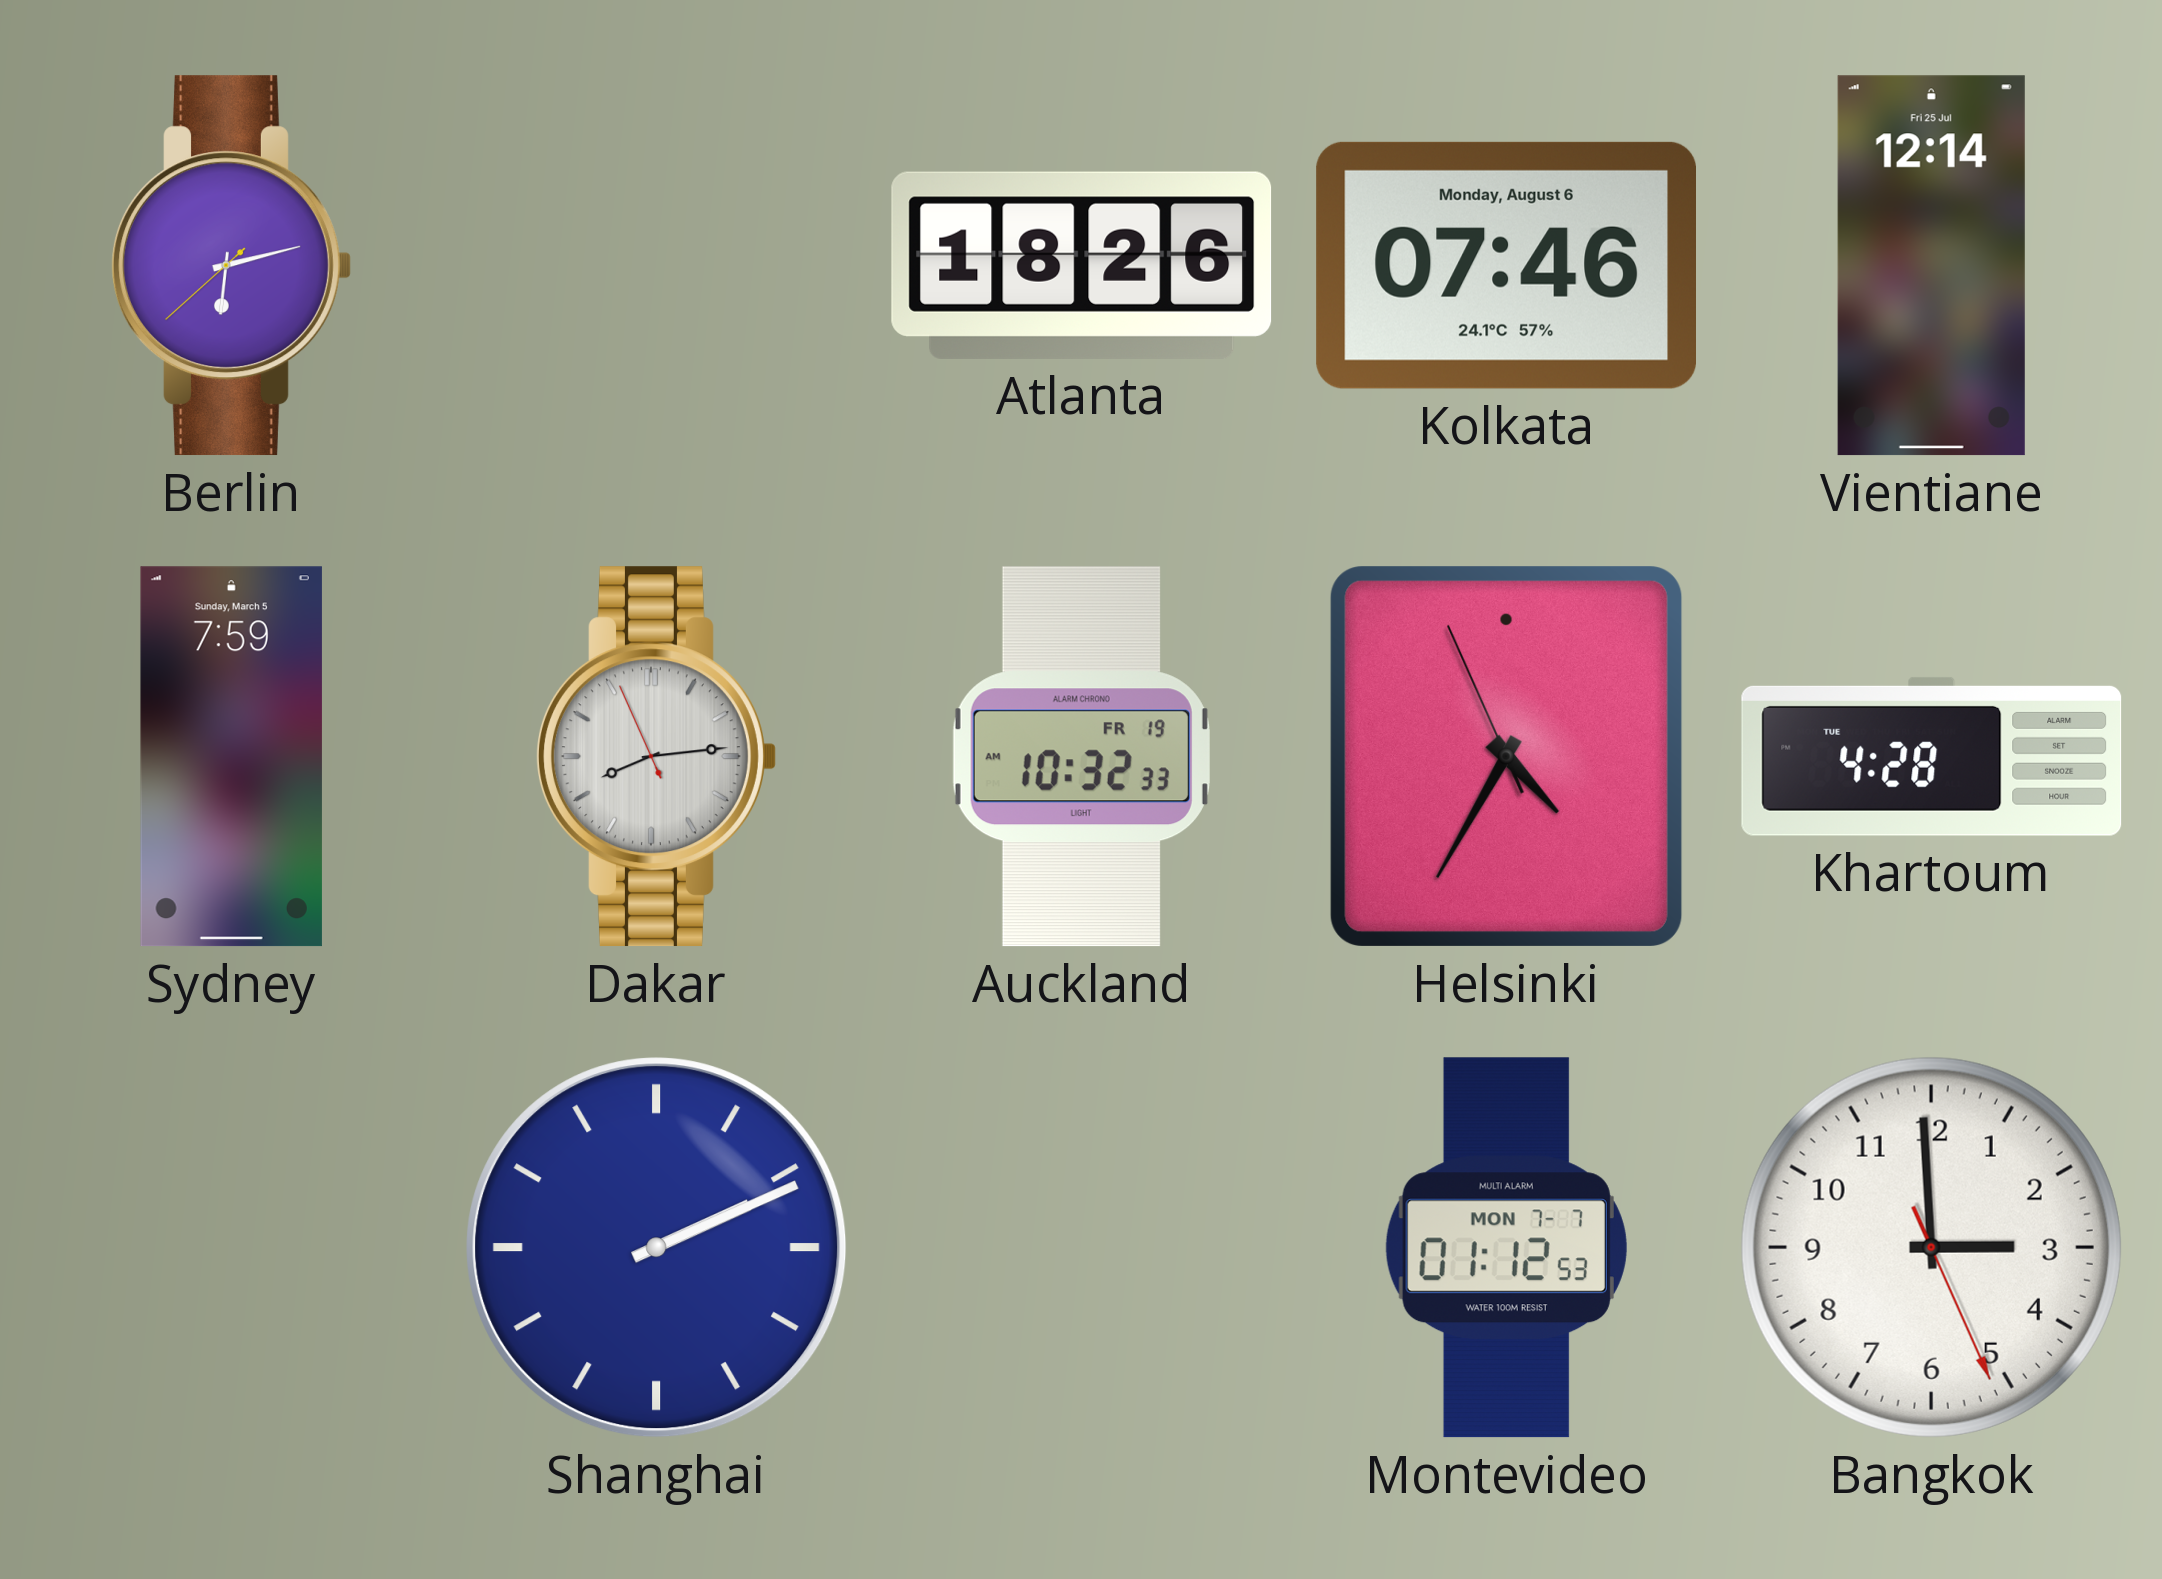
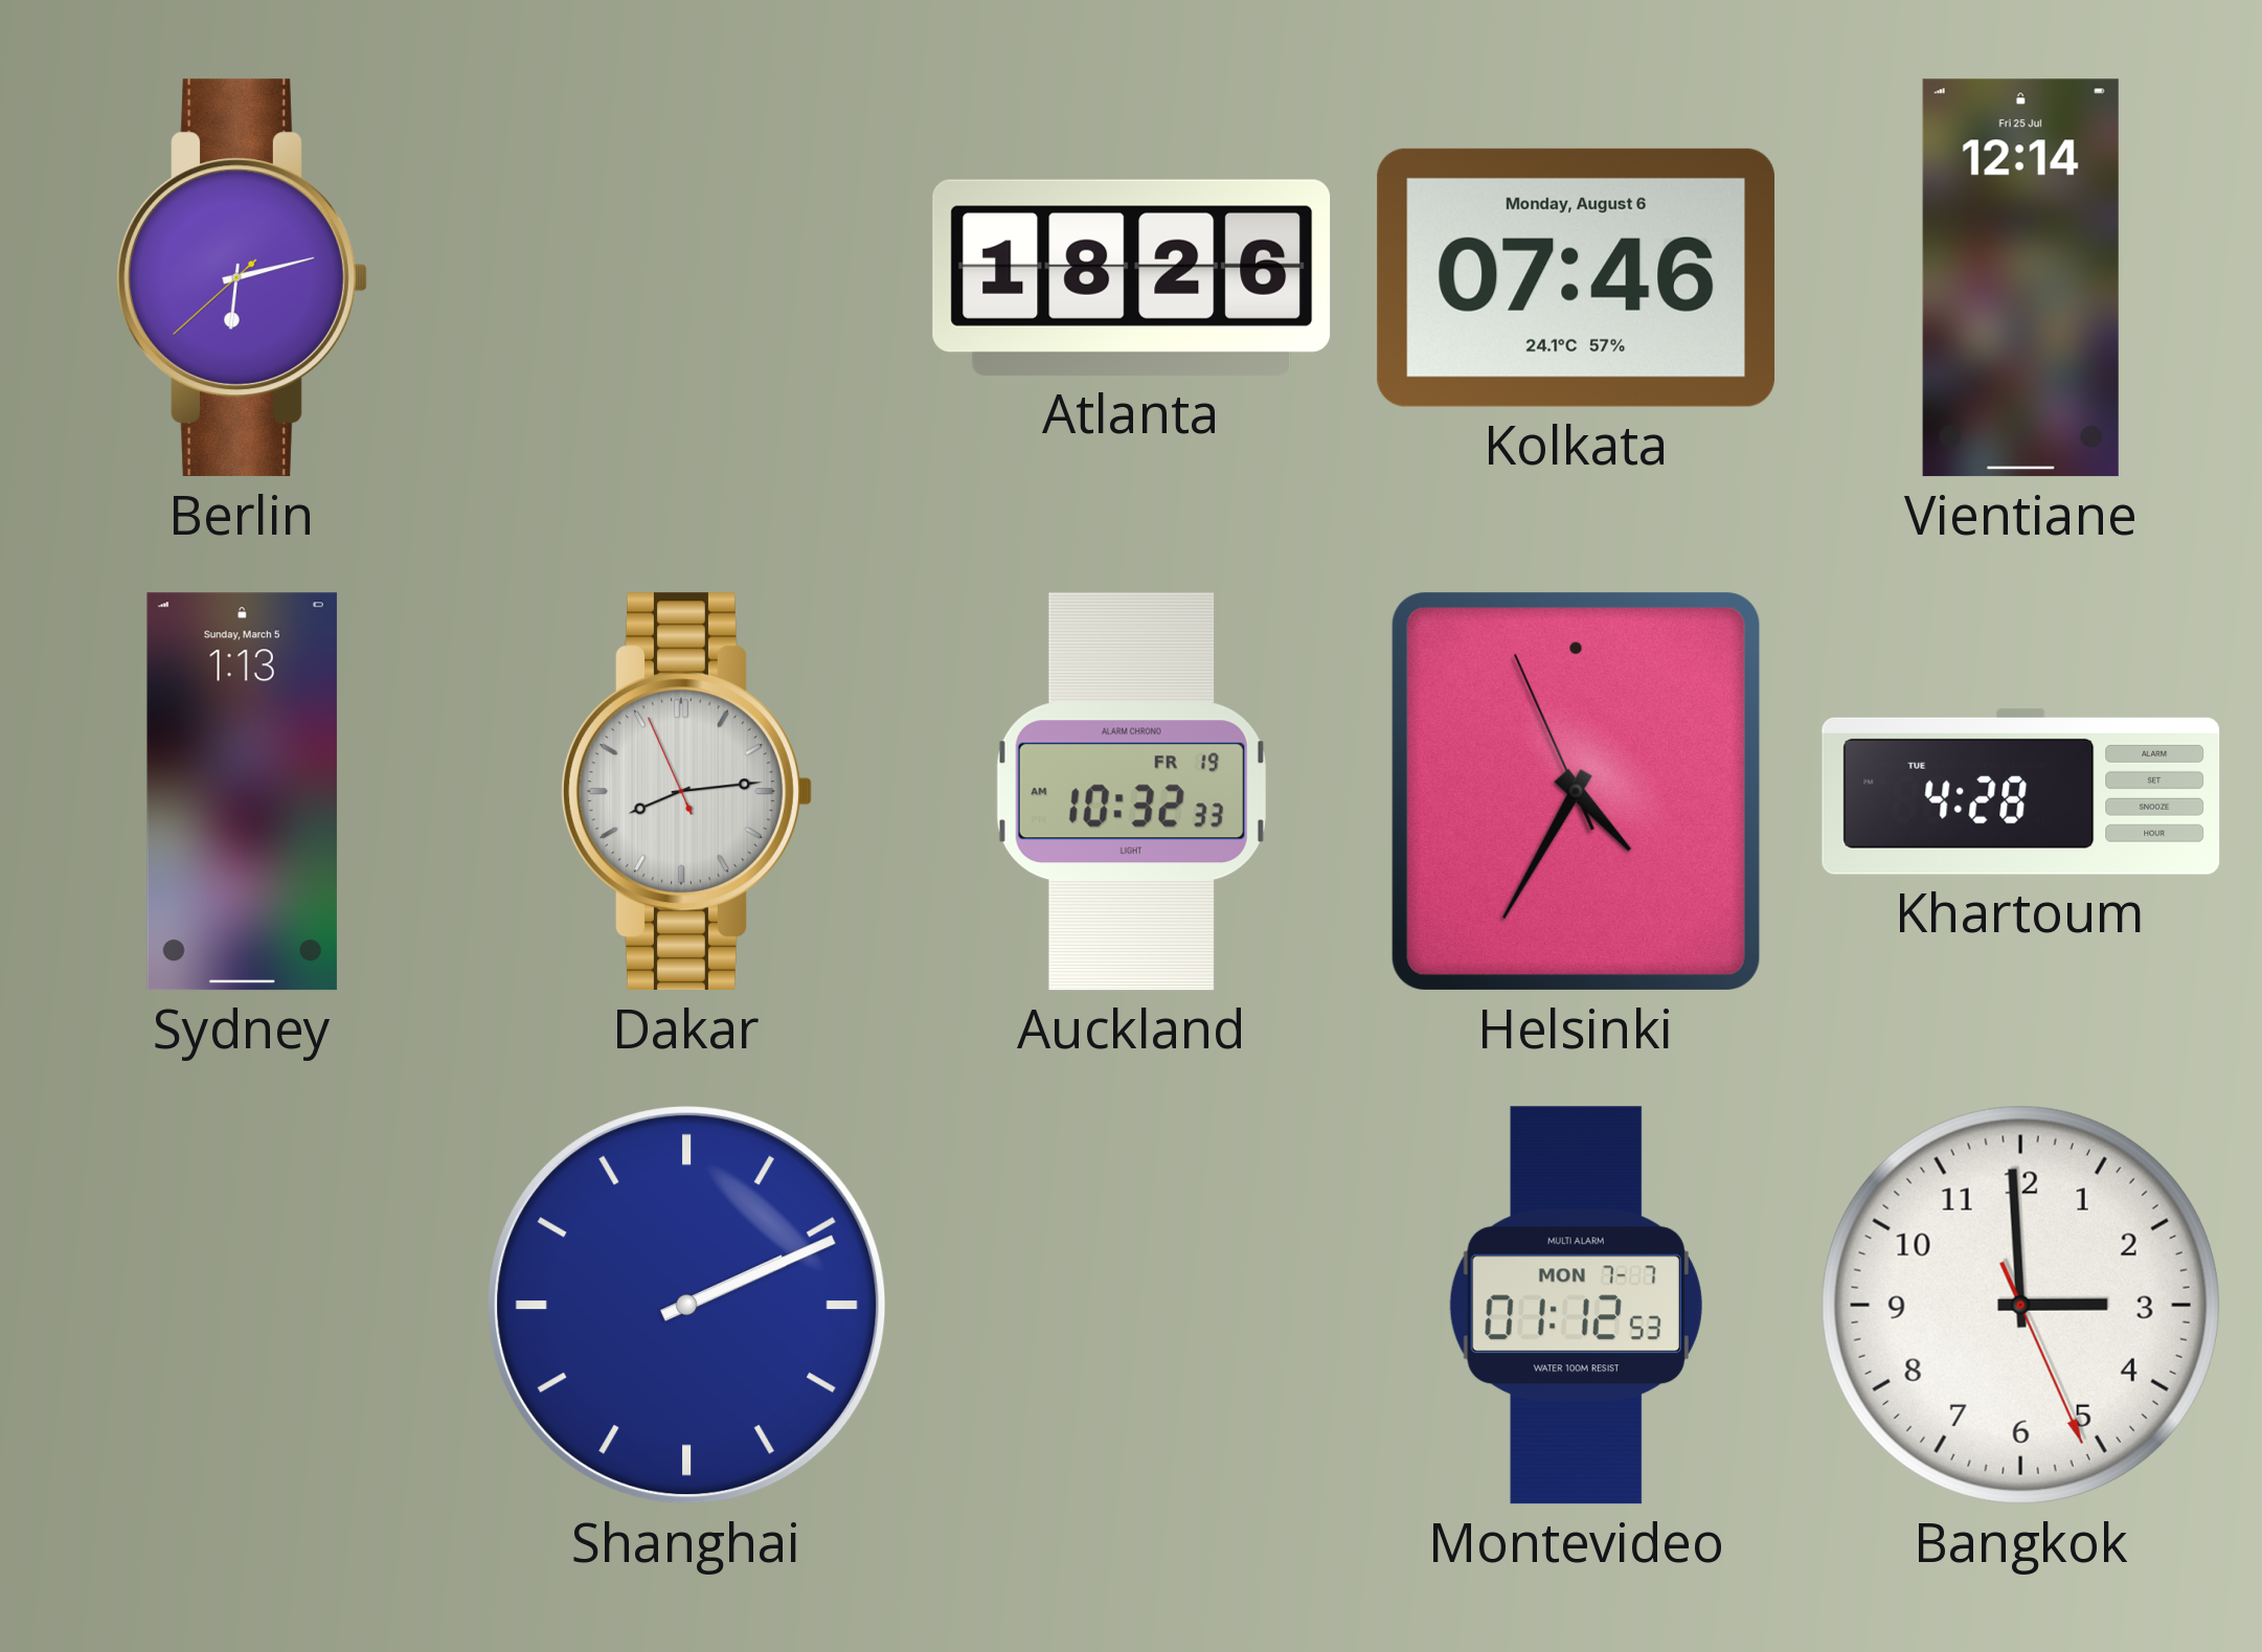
Sydney: 7:59 -> 1:13 (242, 792)
